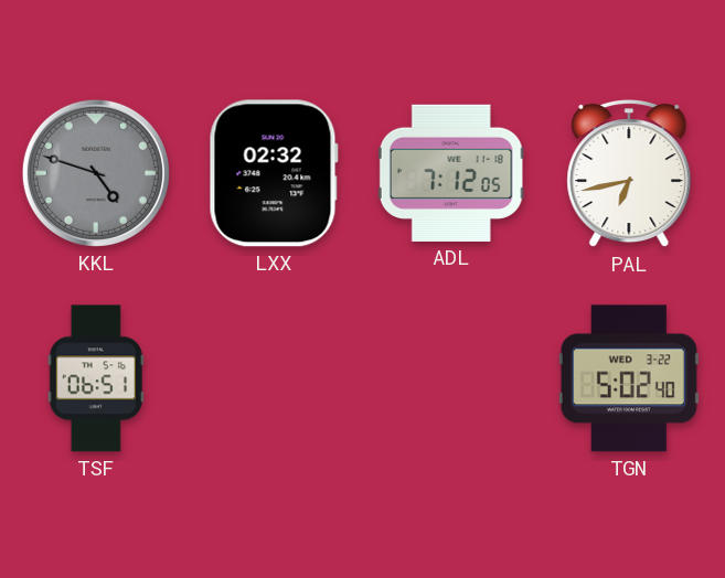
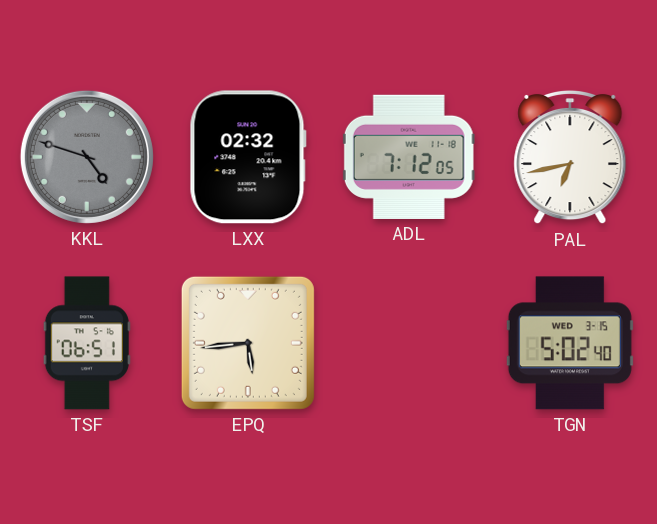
EPQ: none -> 5:44 (248, 343)
TGN date: WED 3-22 -> WED 3-15 (570, 343)
